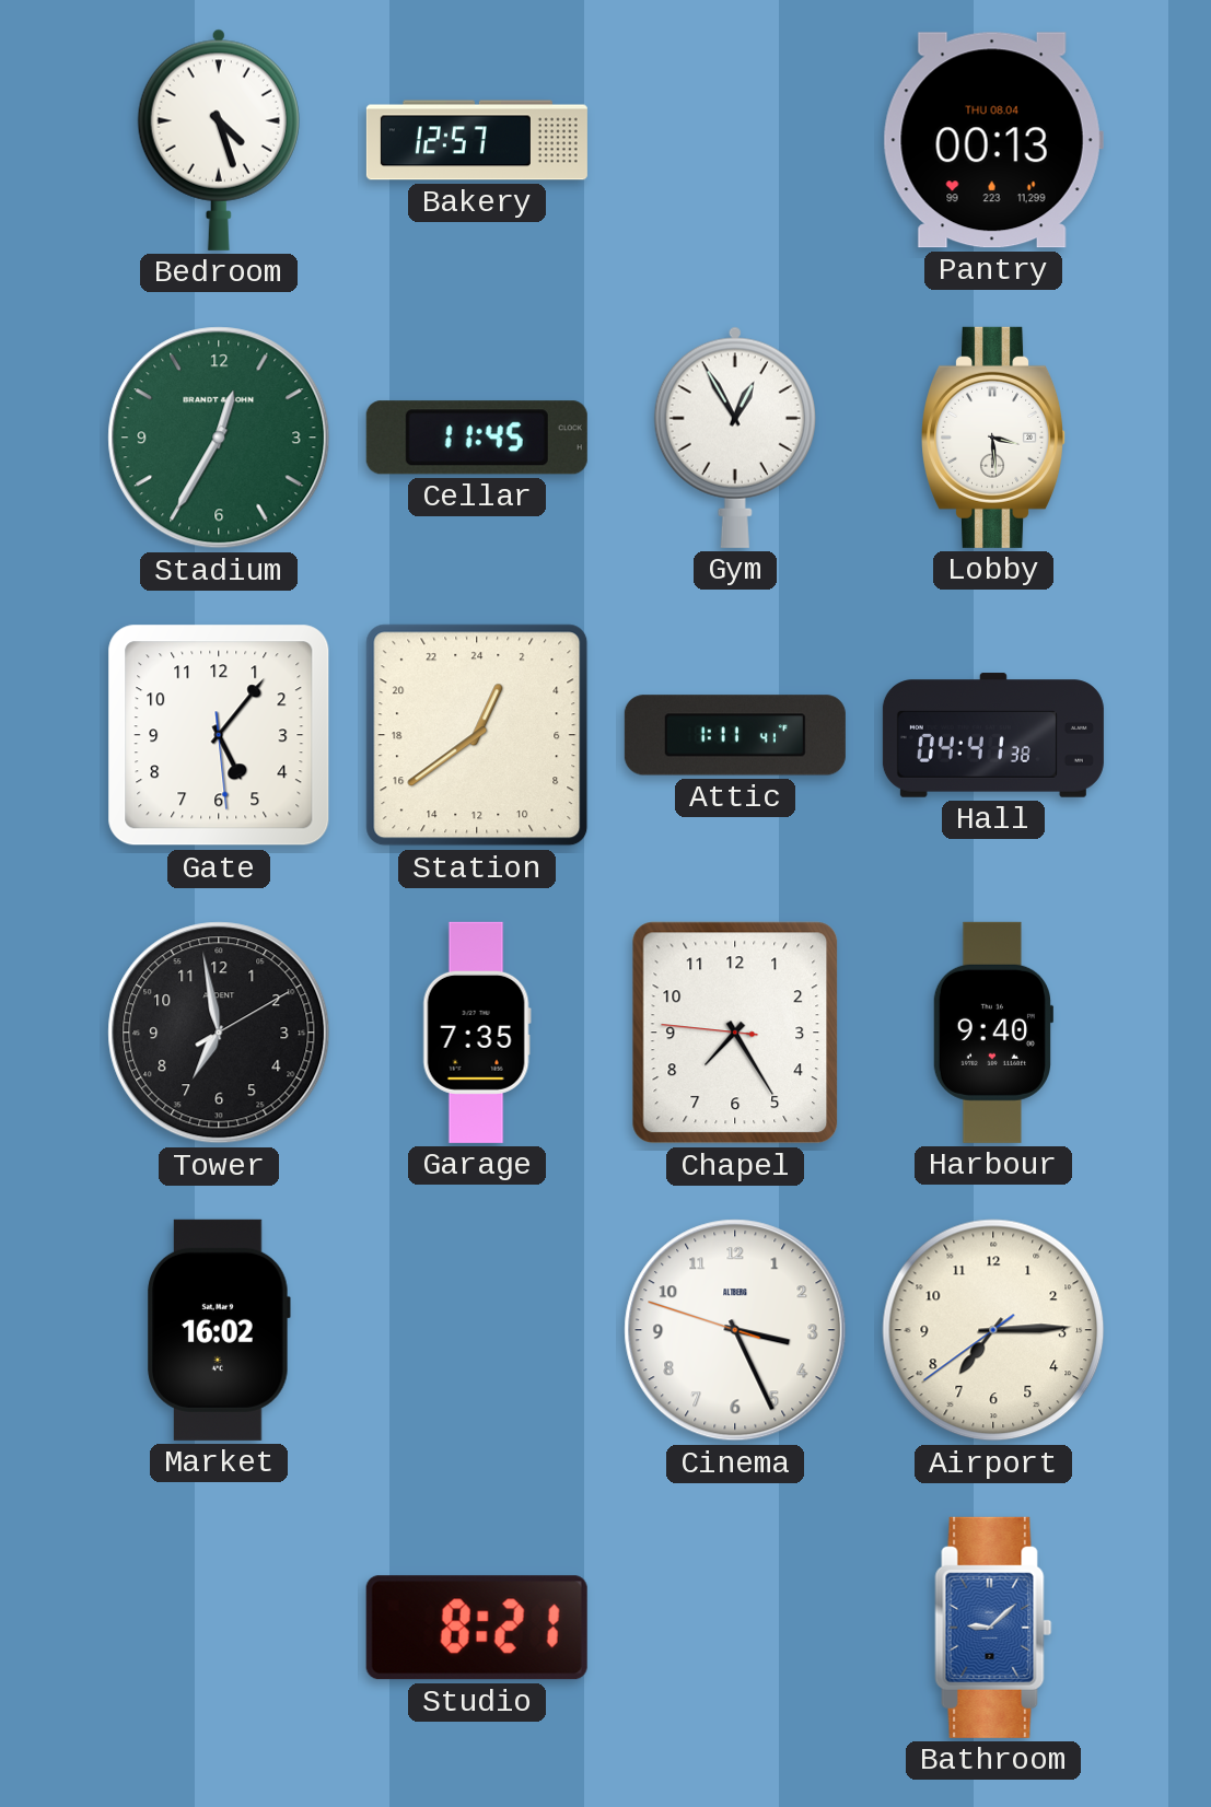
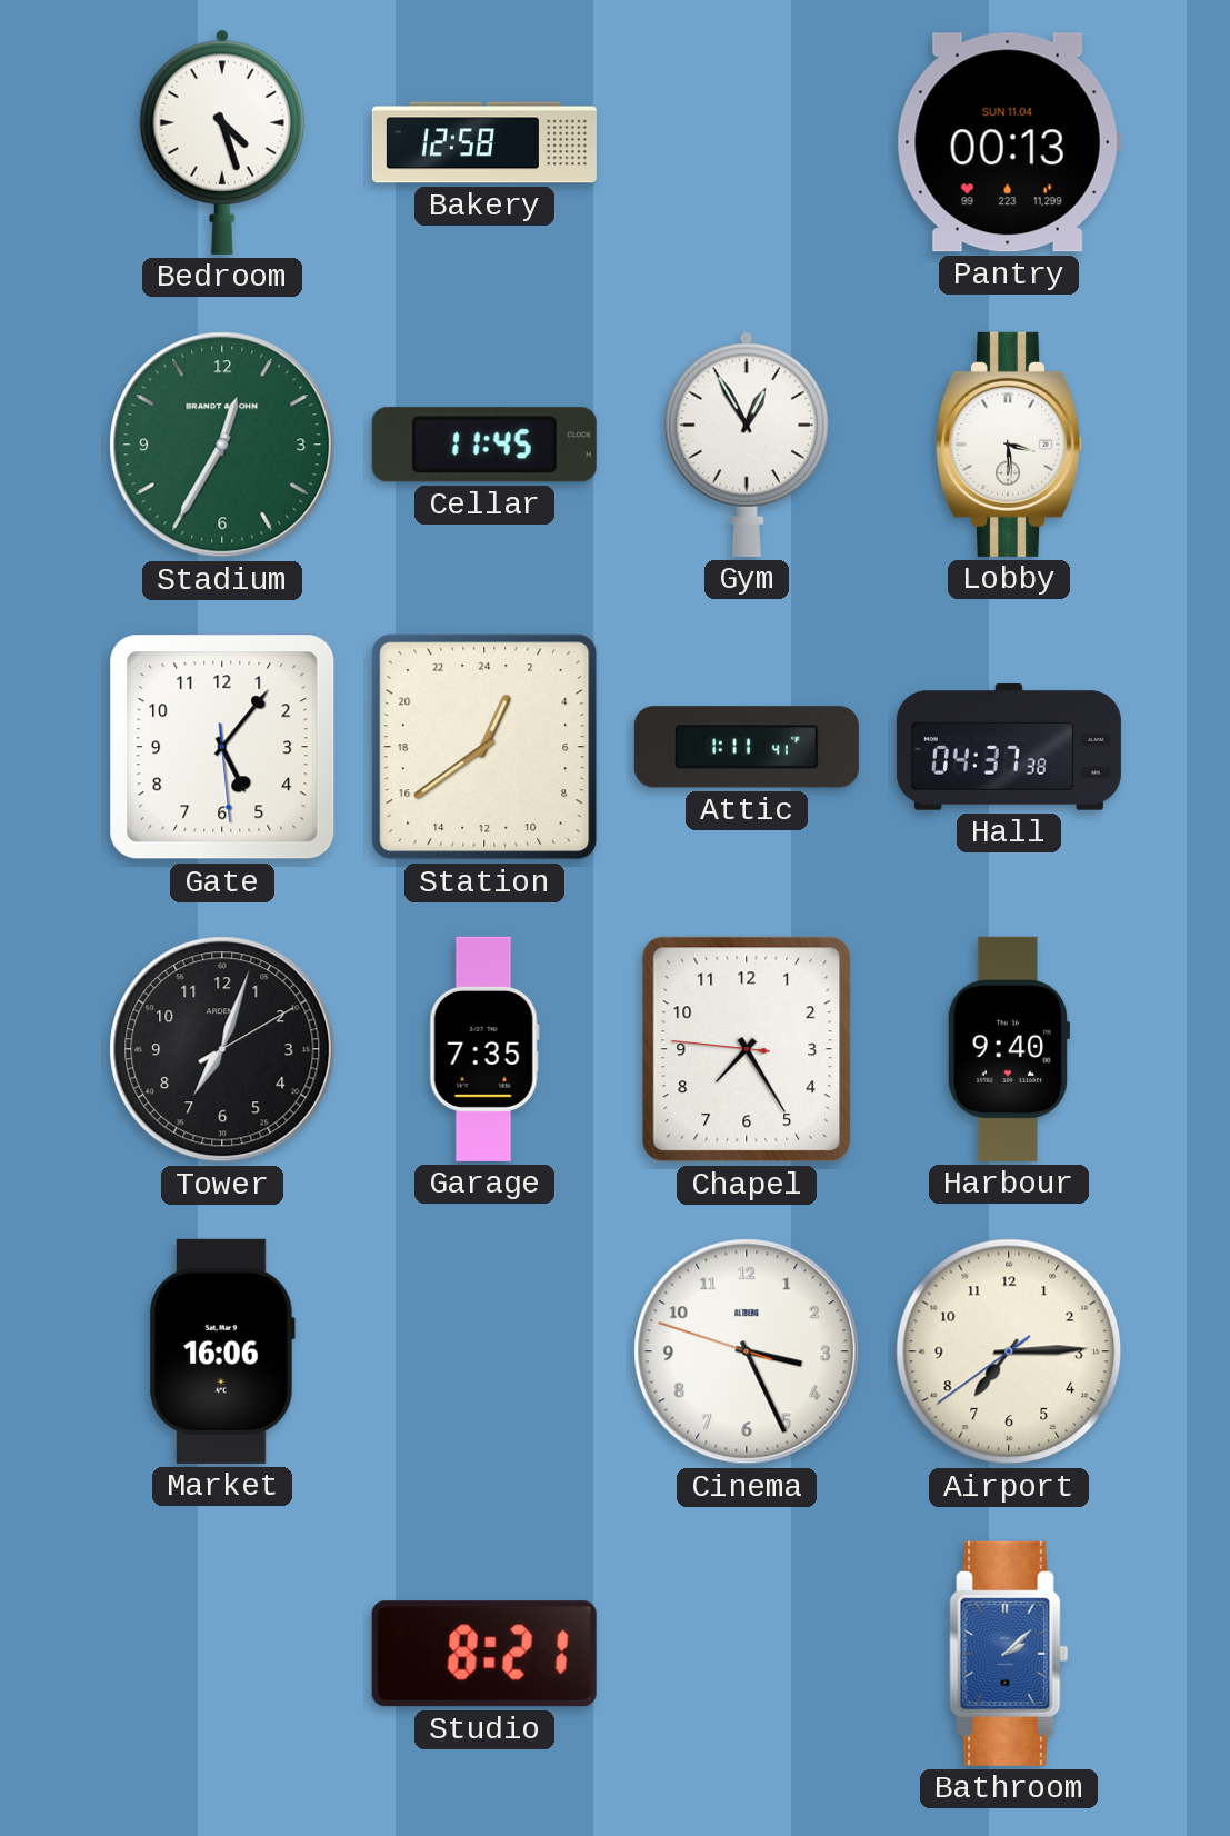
Bakery: 12:57 -> 12:58 (484, 142)
Pantry date: THU 08.04 -> SUN 11.04 (1009, 142)
Hall: 04:41 -> 04:37 (1009, 747)
Tower: 6:58 -> 7:03 (222, 1049)
Market: 16:02 -> 16:06 (222, 1351)
Bathroom: 9:08 -> 2:08 (1009, 1654)
